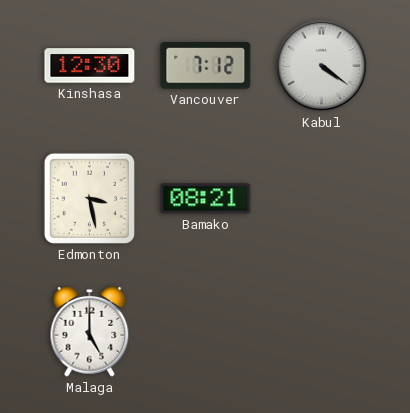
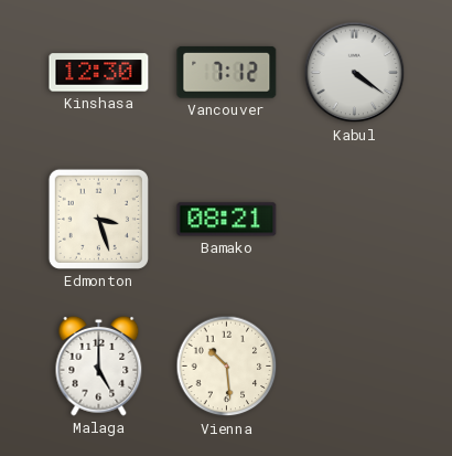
Edmonton: 3:28 -> 3:27 (98, 219)
Vienna: none -> 10:29 (227, 367)
